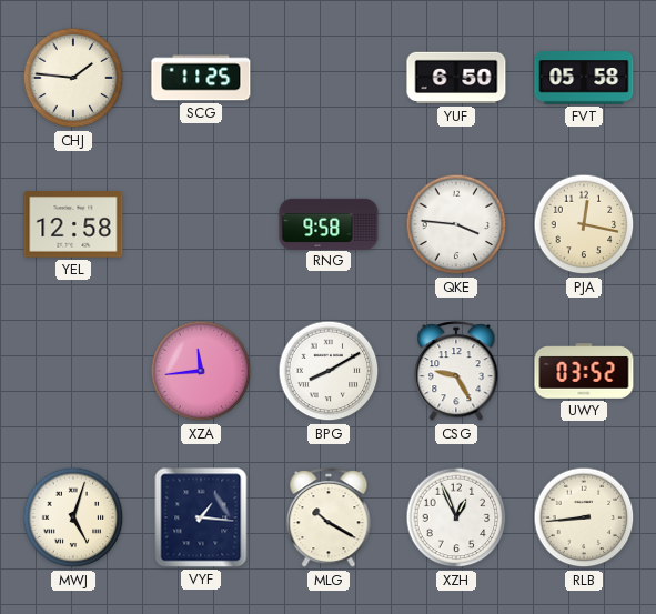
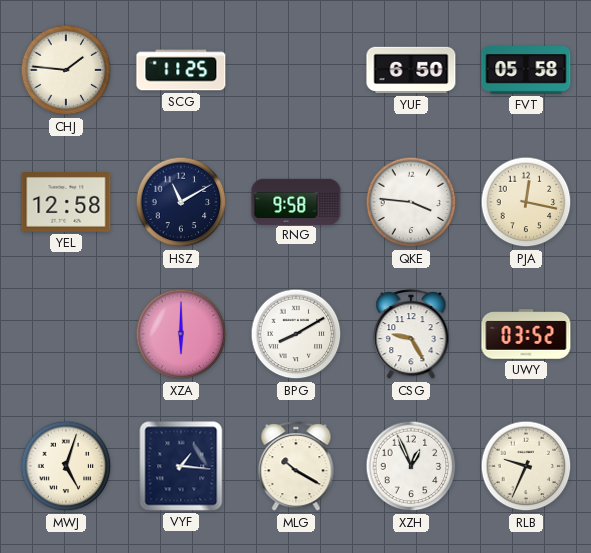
HSZ: none -> 11:10 (181, 202)
XZA: 11:44 -> 6:00 (181, 334)
RLB: 8:44 -> 9:34 (526, 466)
